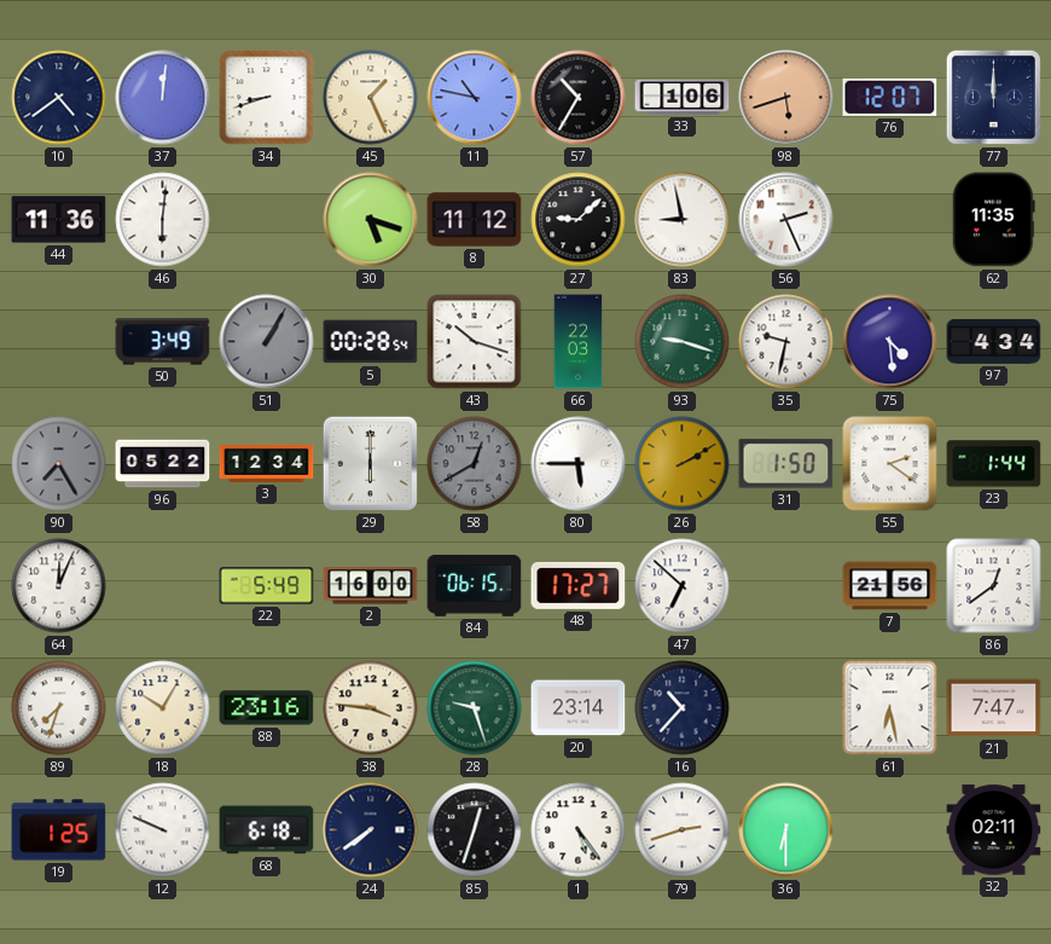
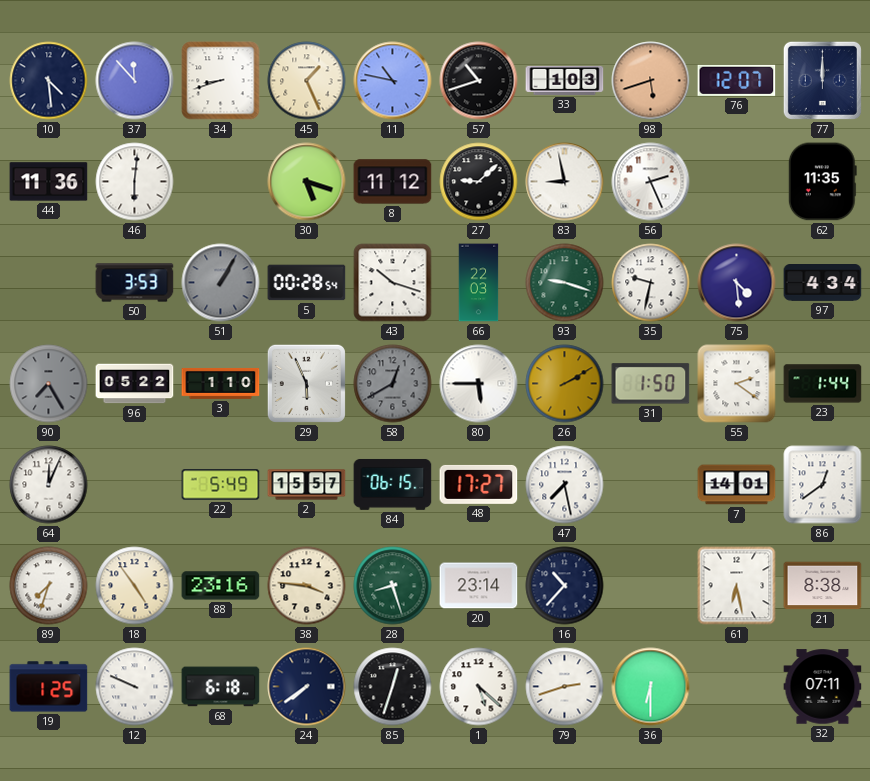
10: 4:39 -> 4:29 (49, 81)
37: 12:01 -> 11:53 (135, 81)
57: 10:35 -> 10:42 (479, 81)
33: 1:06 -> 1:03 (565, 80)
50: 3:49 -> 3:53 (135, 283)
3: 12:34 -> 1:10 (221, 383)
29: 6:00 -> 5:56 (306, 383)
2: 16:00 -> 15:57 (307, 485)
47: 6:52 -> 7:28 (565, 485)
7: 21:56 -> 14:01 (737, 485)
18: 10:05 -> 4:54 (135, 586)
28: 9:27 -> 8:27 (393, 586)
21: 7:47 -> 8:38 (823, 586)
1: 5:24 -> 5:22 (479, 687)
32: 02:11 -> 07:11 (823, 687)
